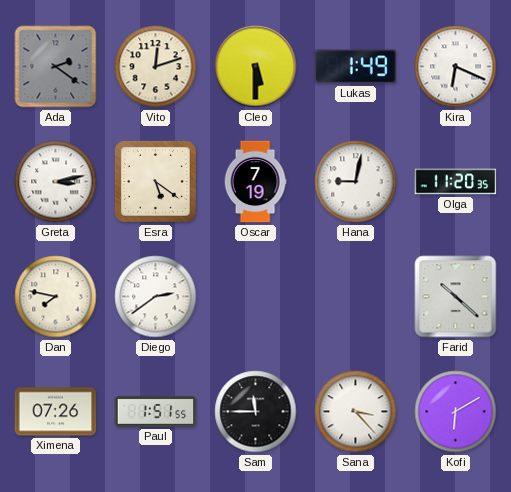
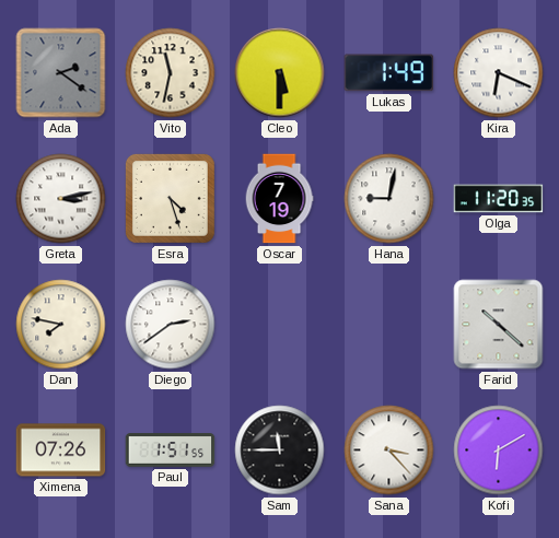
Vito: 12:12 -> 11:32 (171, 73)
Esra: 5:21 -> 4:27 (170, 198)
